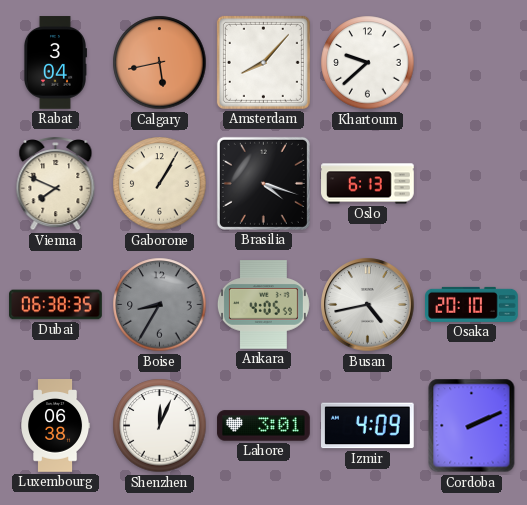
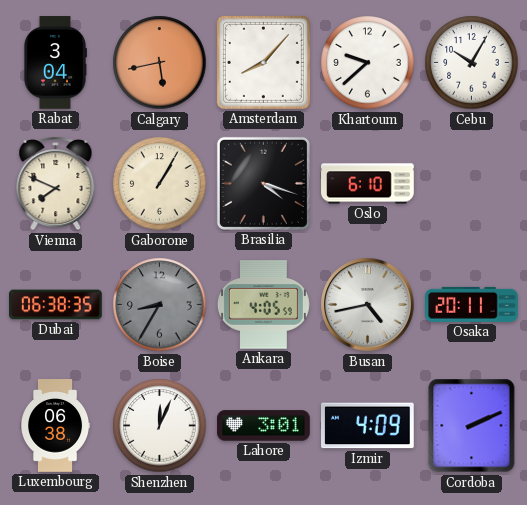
Cebu: none -> 10:05 (472, 63)
Oslo: 6:13 -> 6:10 (368, 184)
Osaka: 20:10 -> 20:11 (472, 304)
